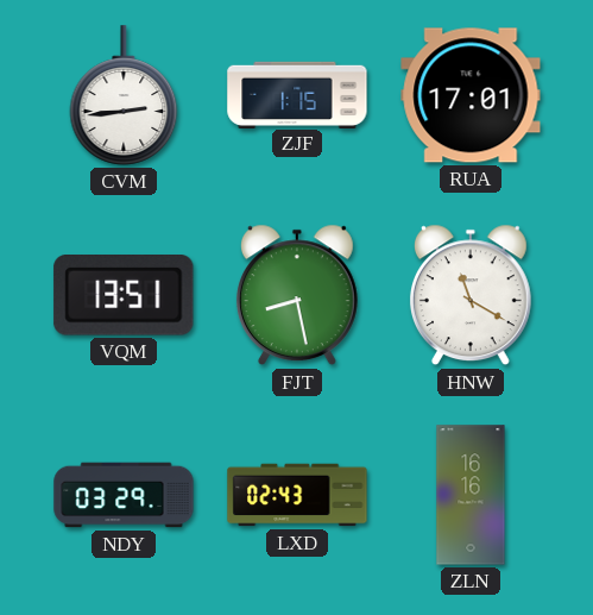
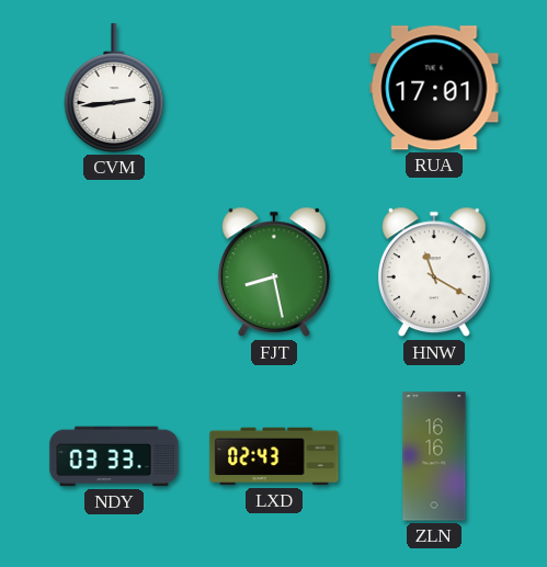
ZJF: 1:15 -> none (297, 94)
VQM: 13:51 -> none (124, 296)
NDY: 03:29 -> 03:33 (114, 456)
